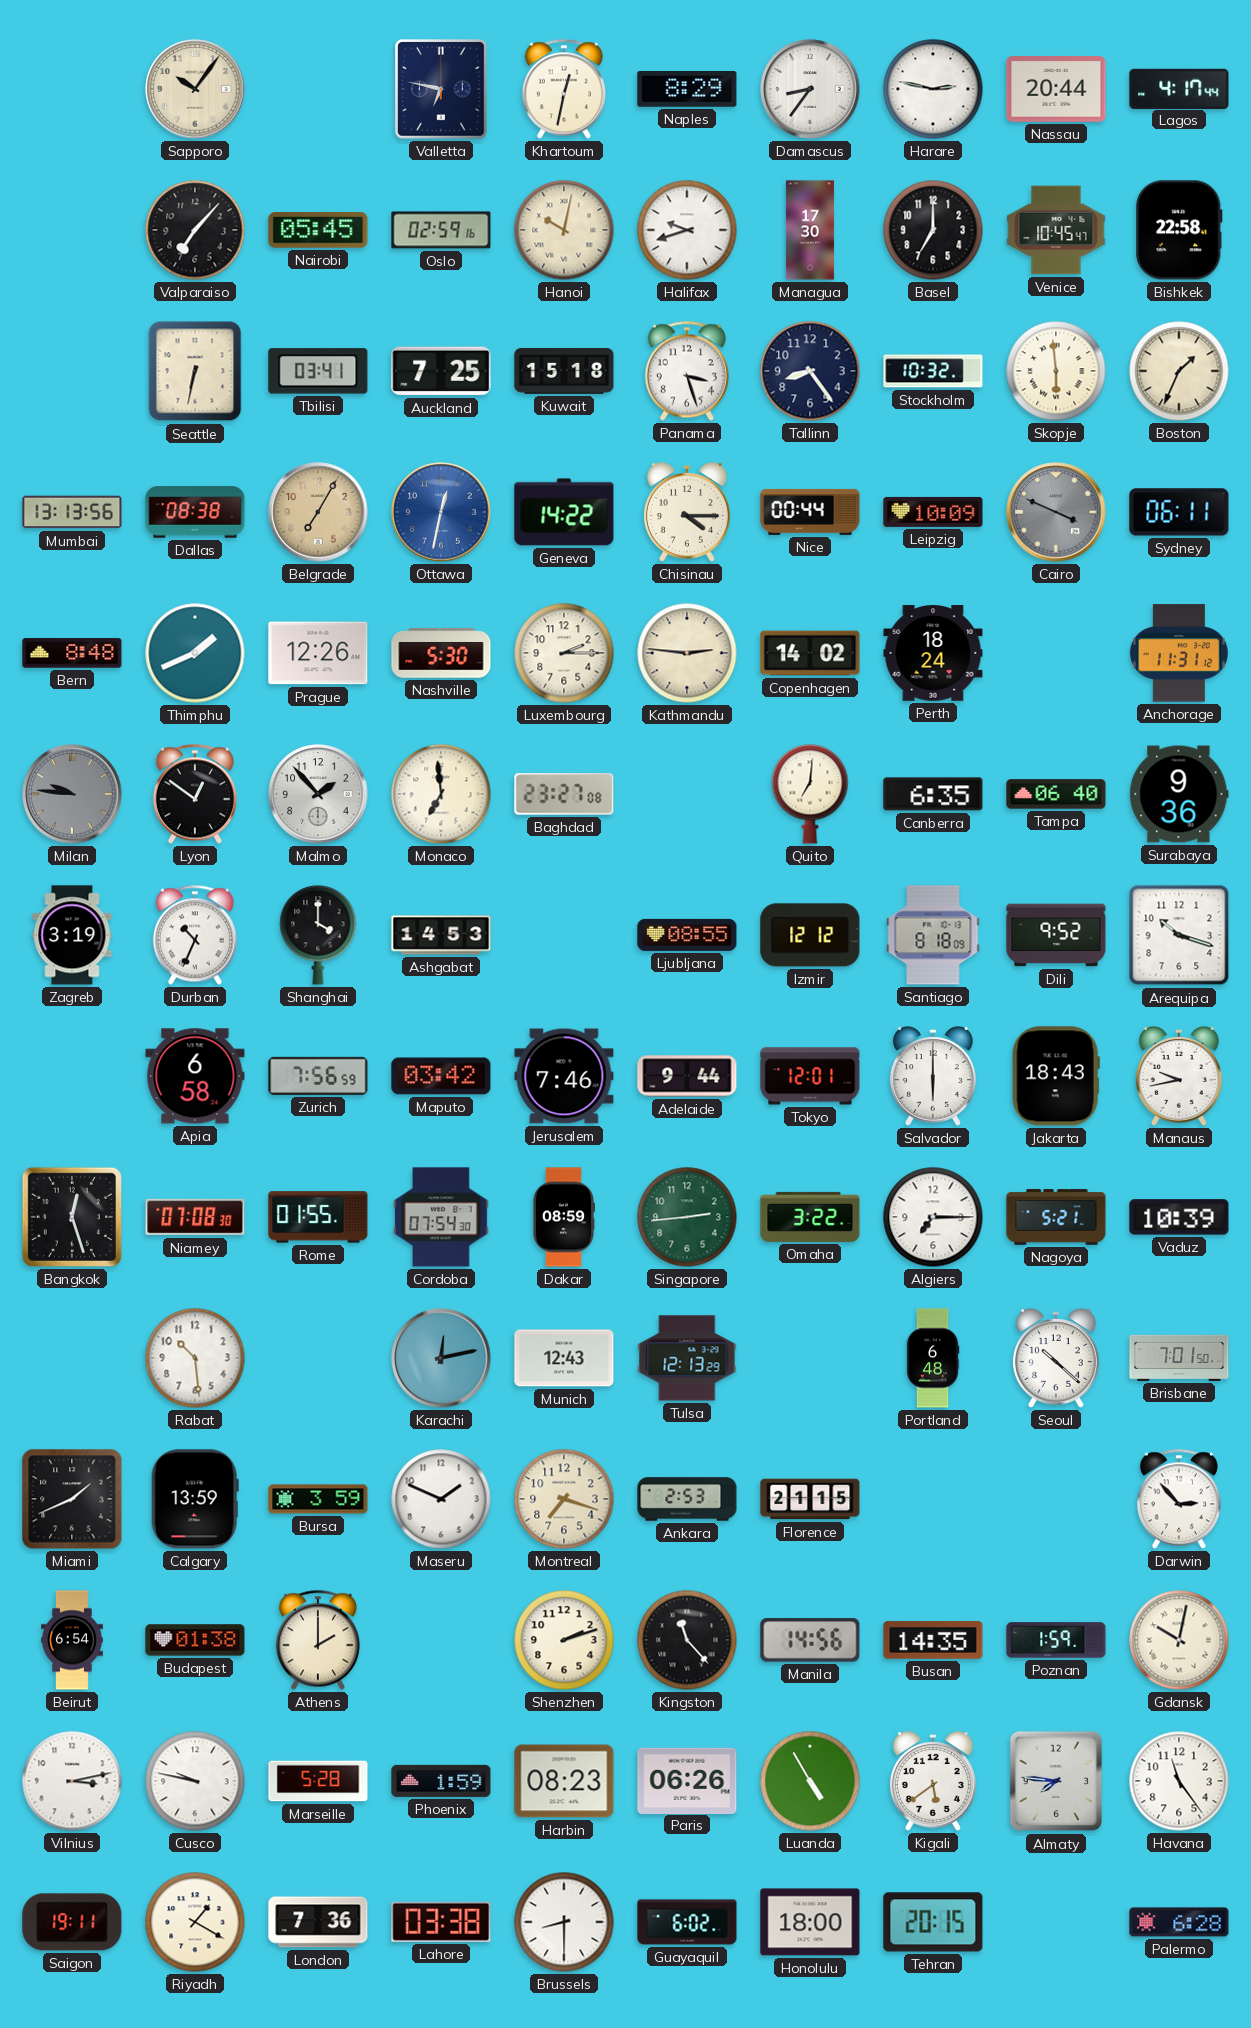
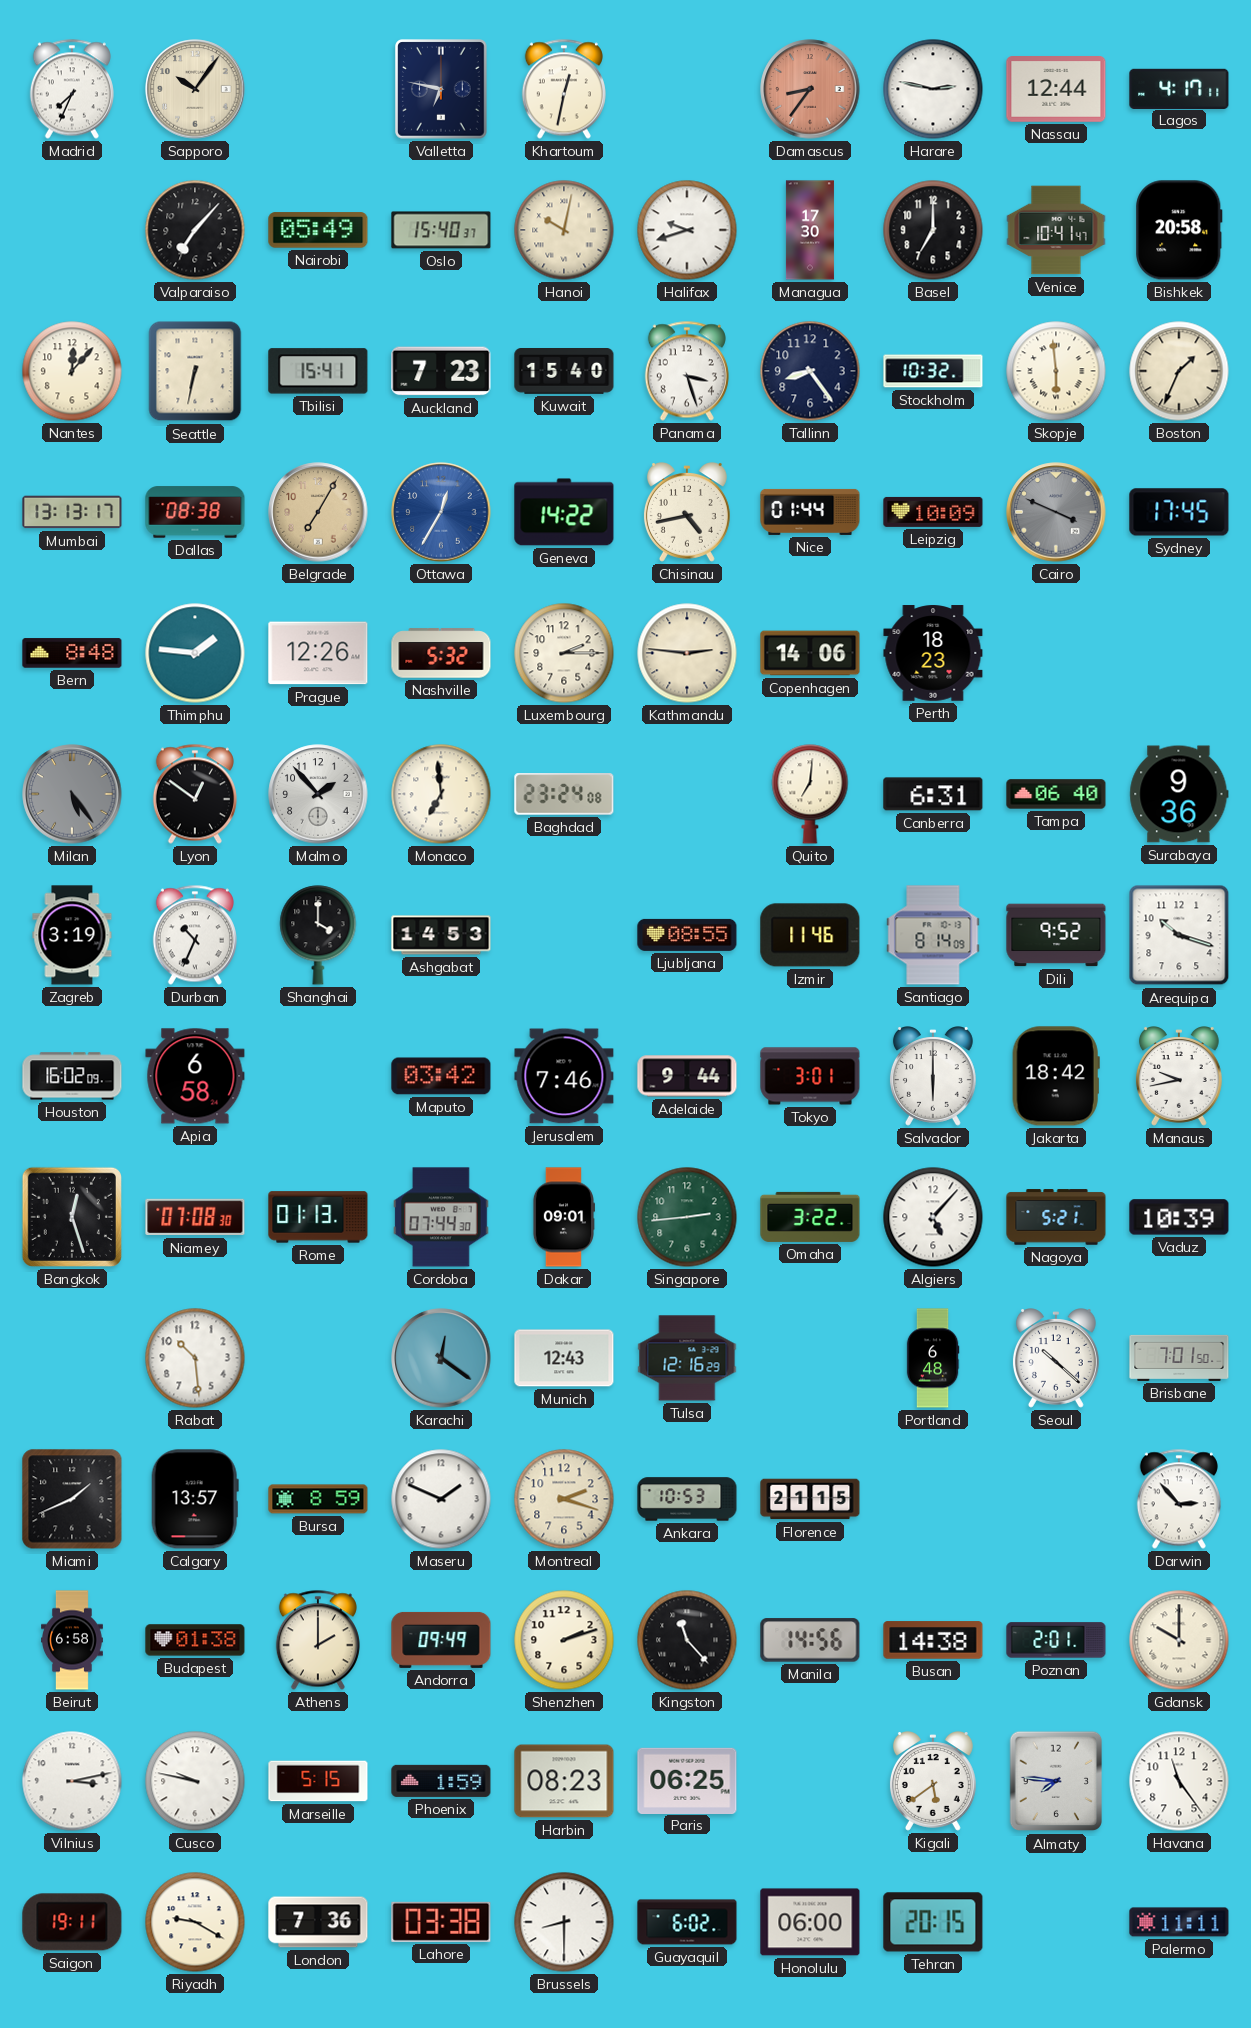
Madrid: none -> 7:34 (72, 89)
Naples: 8:29 -> none (687, 90)
Damascus dial: white -> salmon (810, 89)
Nassau: 20:44 -> 12:44 (1056, 90)
Lagos: 4:17:44 -> 4:17:11 (1179, 88)
Nairobi: 05:45 -> 05:49 (318, 230)
Oslo: 02:59 -> 15:40 (441, 230)
Venice: 10:45 -> 10:41 (1056, 230)
Bishkek: 22:58 -> 20:58 (1179, 230)
Nantes: none -> 12:07 (72, 371)
Tbilisi: 03:41 -> 15:41 (318, 371)
Auckland: 7:25 -> 7:23 (441, 371)
Kuwait: 15:18 -> 15:40 (564, 372)
Mumbai: 13:13:56 -> 13:13:17 (72, 512)
Ottawa: 12:32 -> 12:35 (441, 512)
Chisinau: 4:15 -> 4:43 (687, 512)
Nice: 00:44 -> 01:44 (810, 512)
Sydney: 06:11 -> 17:45 (1179, 512)
Thimphu: 1:41 -> 1:46 (195, 653)
Nashville: 5:30 -> 5:32 (441, 653)
Copenhagen: 14:02 -> 14:06 (810, 653)
Perth: 18:24 -> 18:23 (933, 653)
Anchorage: 11:31 -> none (1180, 653)
Milan: 9:46 -> 5:24 (72, 794)
Baghdad: 23:27 -> 23:24 (564, 794)
Canberra: 6:35 -> 6:31 (933, 794)
Izmir: 12:12 -> 11:46 (810, 935)
Santiago: 8:18 -> 8:14 (933, 935)
Houston: none -> 16:02 (72, 1076)
Zurich: 7:56 -> none (318, 1076)
Tokyo: 12:01 -> 3:01 (810, 1076)
Jakarta: 18:43 -> 18:42 (1056, 1076)
Rome: 01:55 -> 01:13 (318, 1217)
Cordoba: 07:54 -> 07:44 (441, 1217)
Dakar: 08:59 -> 09:01 (563, 1217)
Algiers: 7:15 -> 5:07 (933, 1217)
Karachi: 12:13 -> 12:21 (441, 1358)
Tulsa: 12:13 -> 12:16 (687, 1358)
Calgary: 13:59 -> 13:57 (195, 1499)
Bursa: 3:59 -> 8:59 (318, 1499)
Montreal: 7:18 -> 2:18 (564, 1499)
Ankara: 2:53 -> 10:53 (687, 1499)
Beirut: 6:54 -> 6:58 (73, 1640)
Andorra: none -> 09:49 (441, 1640)
Busan: 14:35 -> 14:38 (933, 1640)
Poznan: 1:59 -> 2:01 (1056, 1640)
Gdansk: 10:02 -> 10:00 (1179, 1640)
Marseille: 5:28 -> 5:15 (318, 1781)
Paris: 06:26 -> 06:25 (687, 1780)
Luanda: 4:55 -> none (810, 1781)
Riyadh: 1:20 -> 9:20 (195, 1922)
Honolulu: 18:00 -> 06:00 (810, 1922)
Palermo: 6:28 -> 11:11 (1179, 1922)
